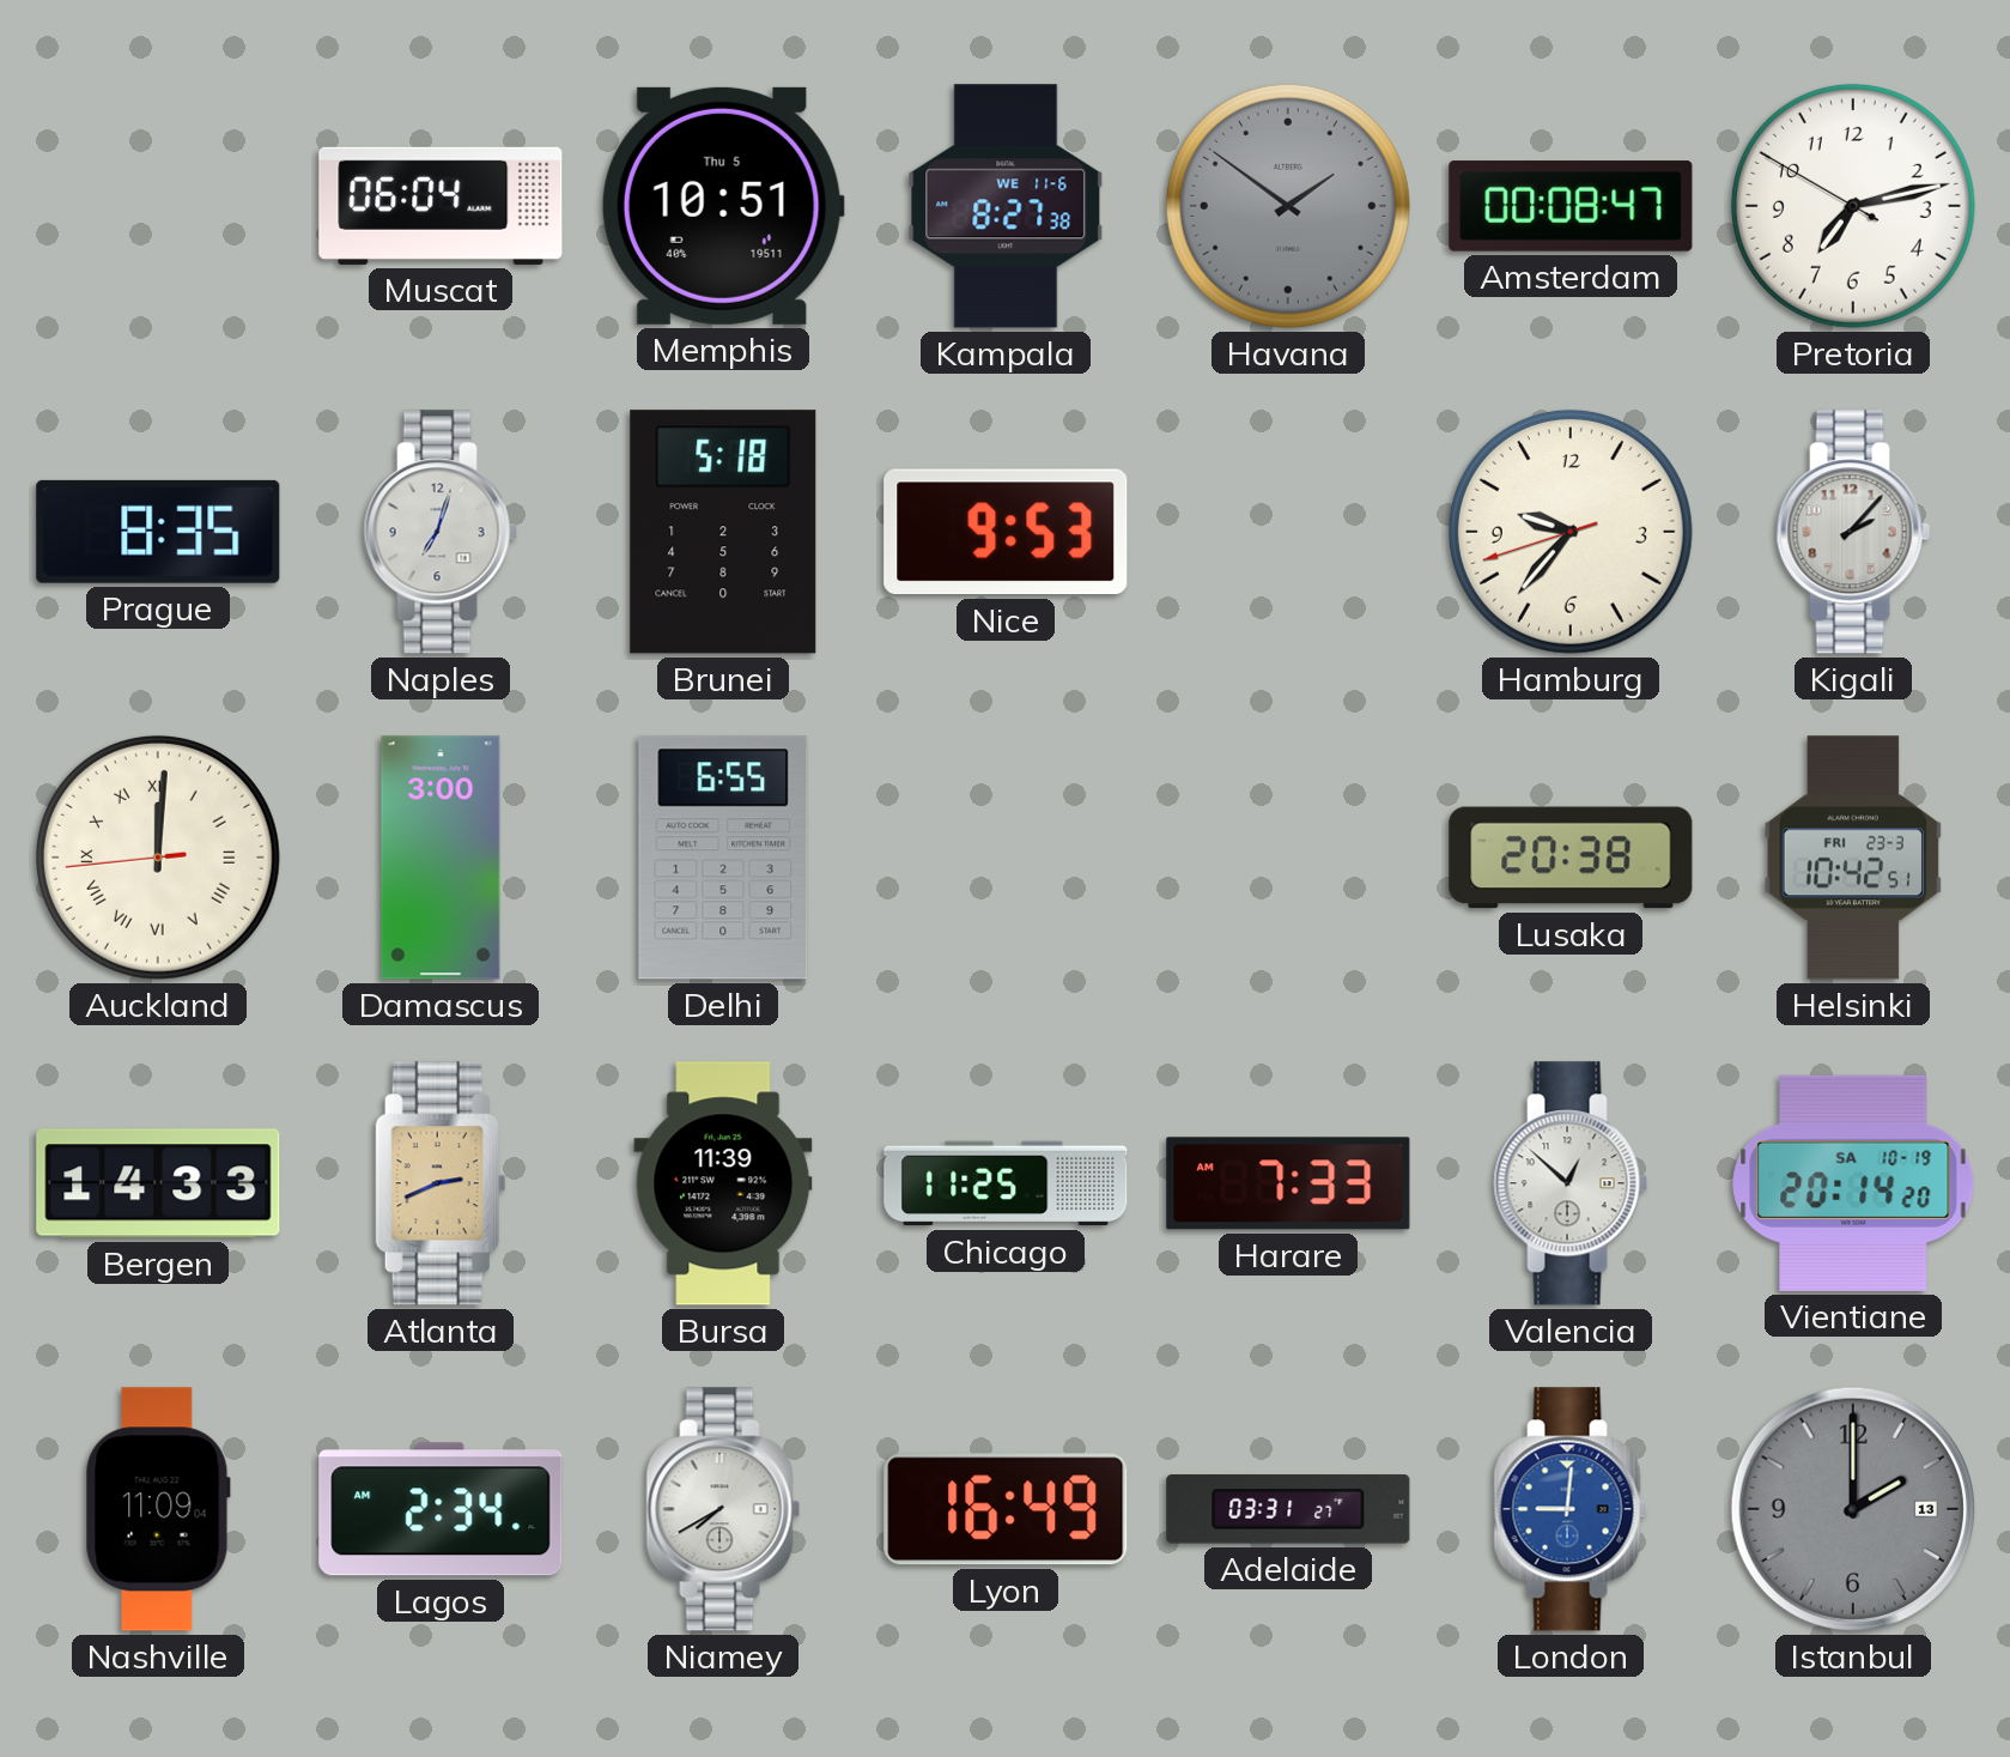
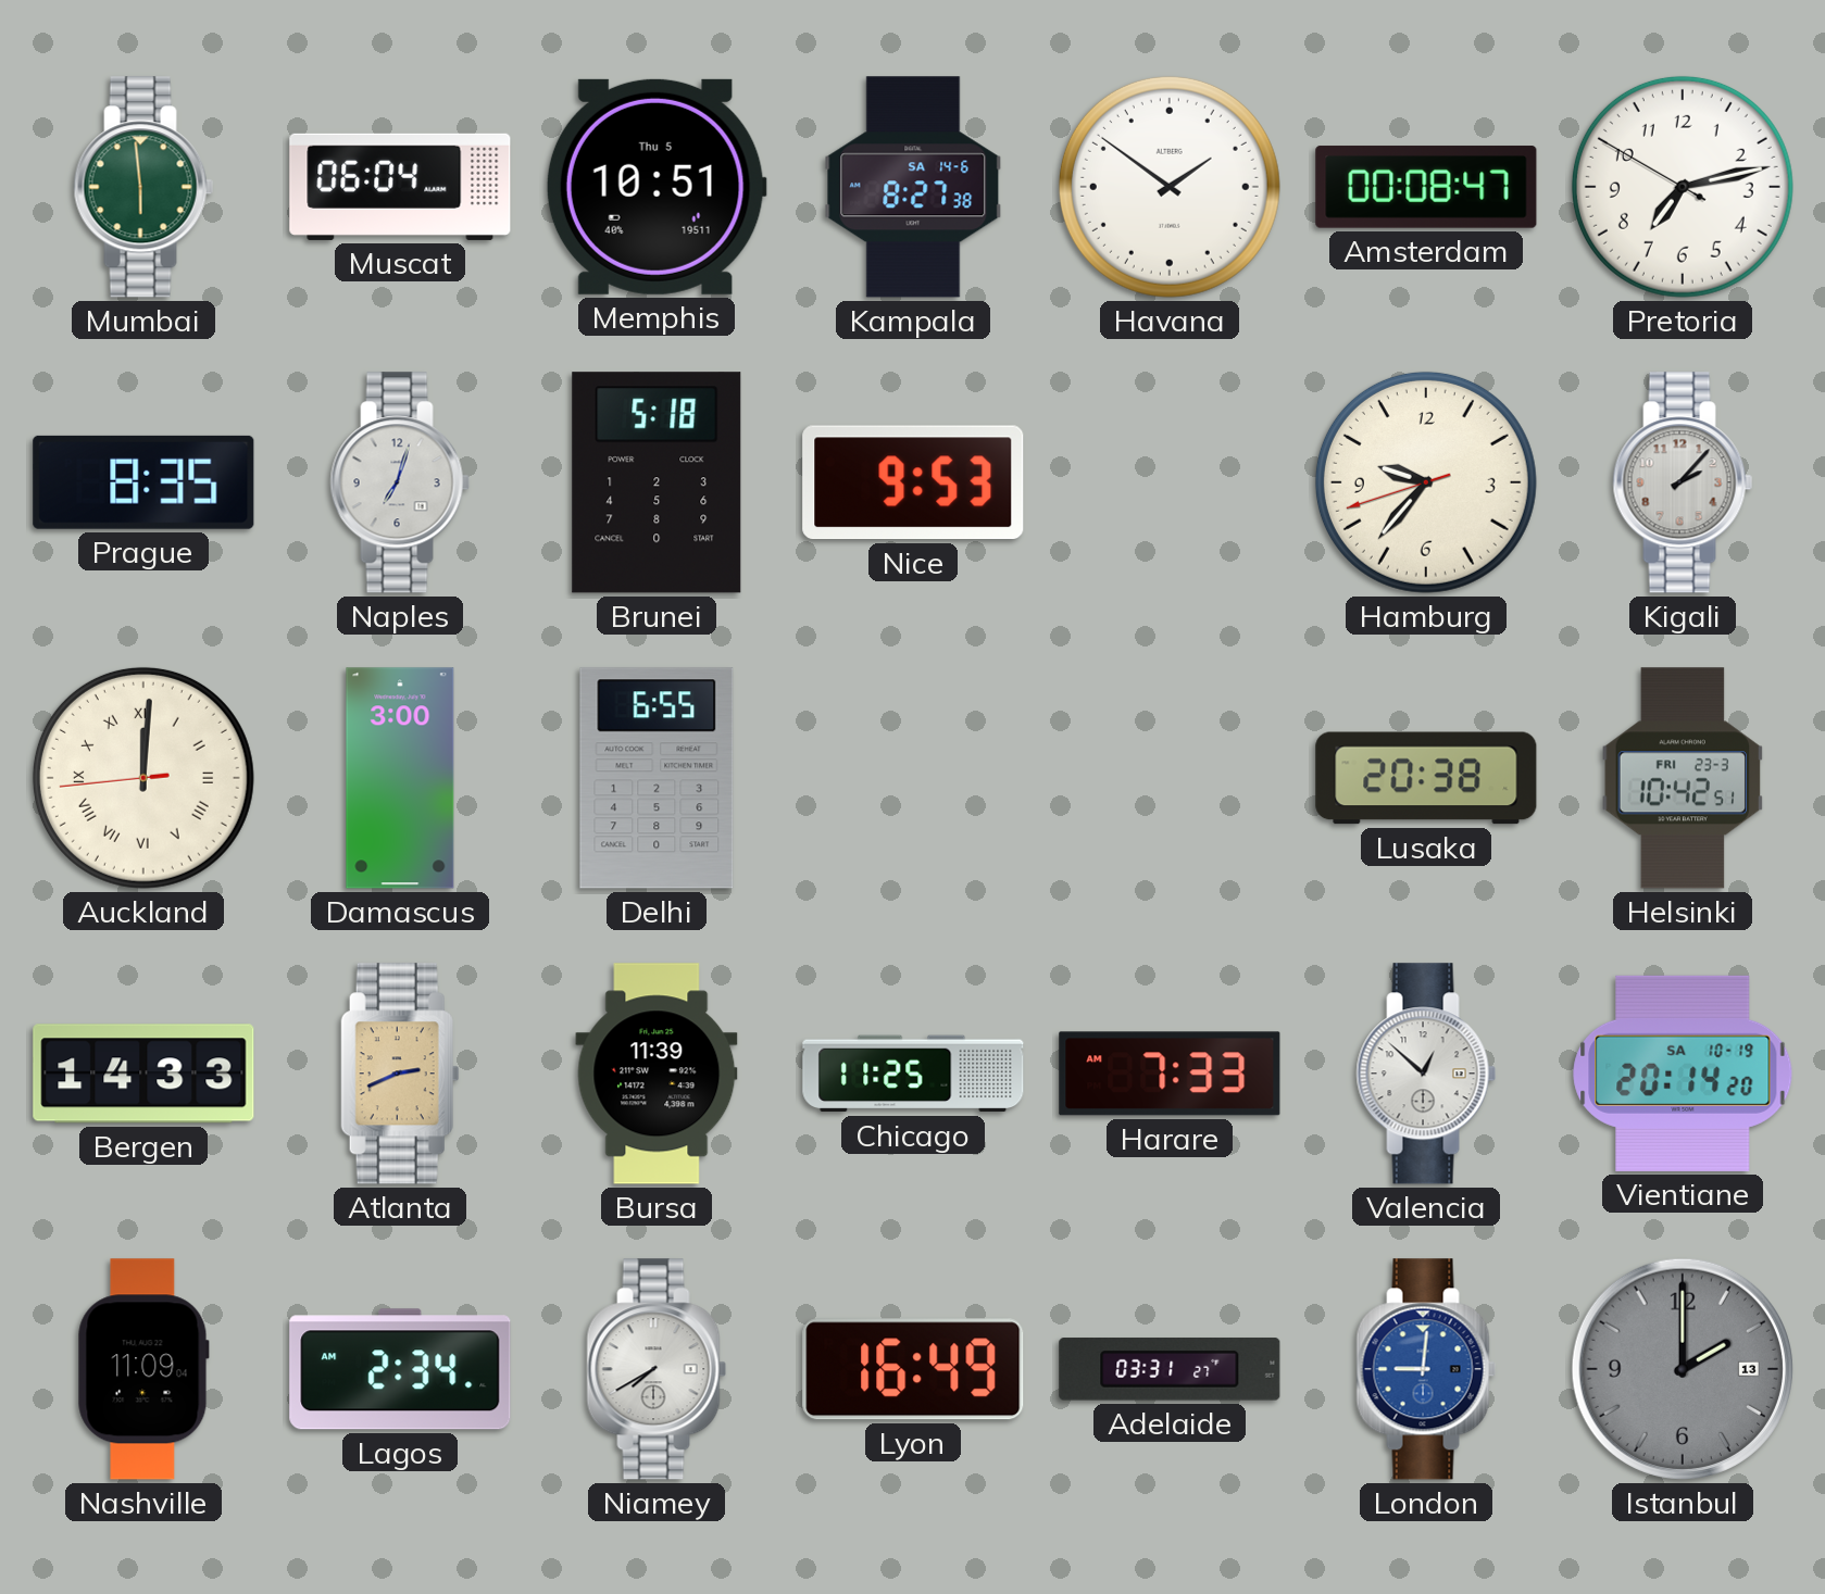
Mumbai: none -> 5:59 (143, 187)
Kampala date: WE 11-6 -> SA 14-6 (913, 187)
Havana dial: grey -> white (1170, 187)
